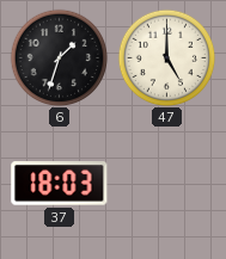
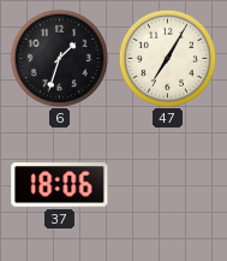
47: 5:00 -> 7:05 (167, 58)
37: 18:03 -> 18:06 (60, 185)
